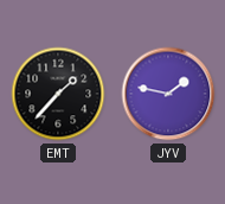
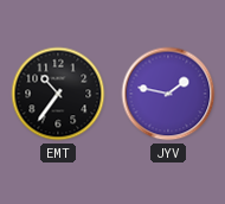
EMT: 1:37 -> 10:36 (58, 94)
